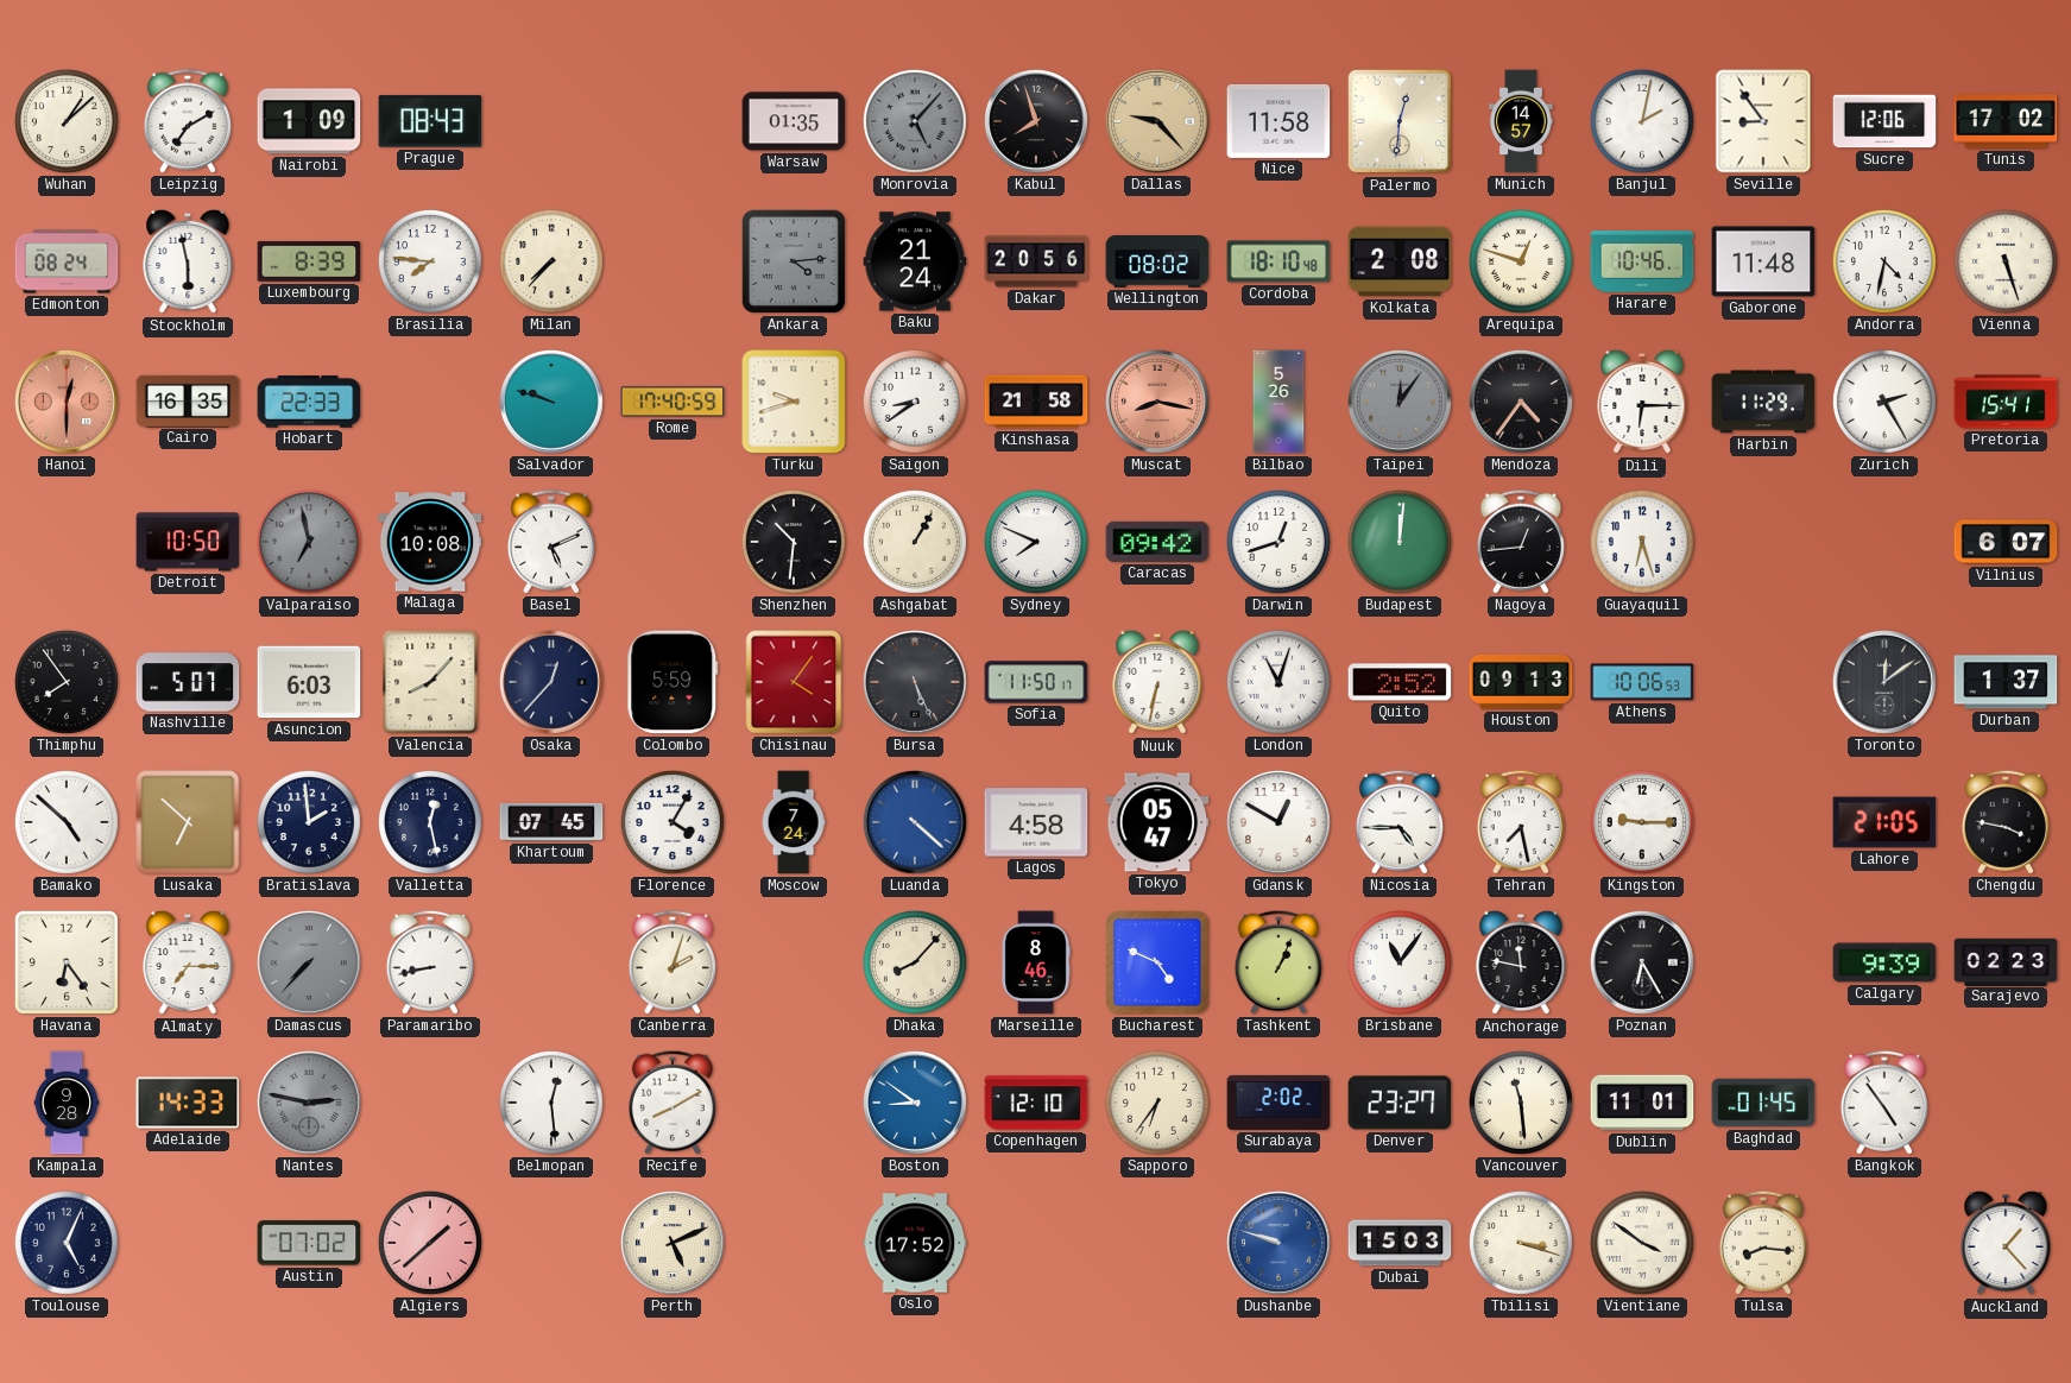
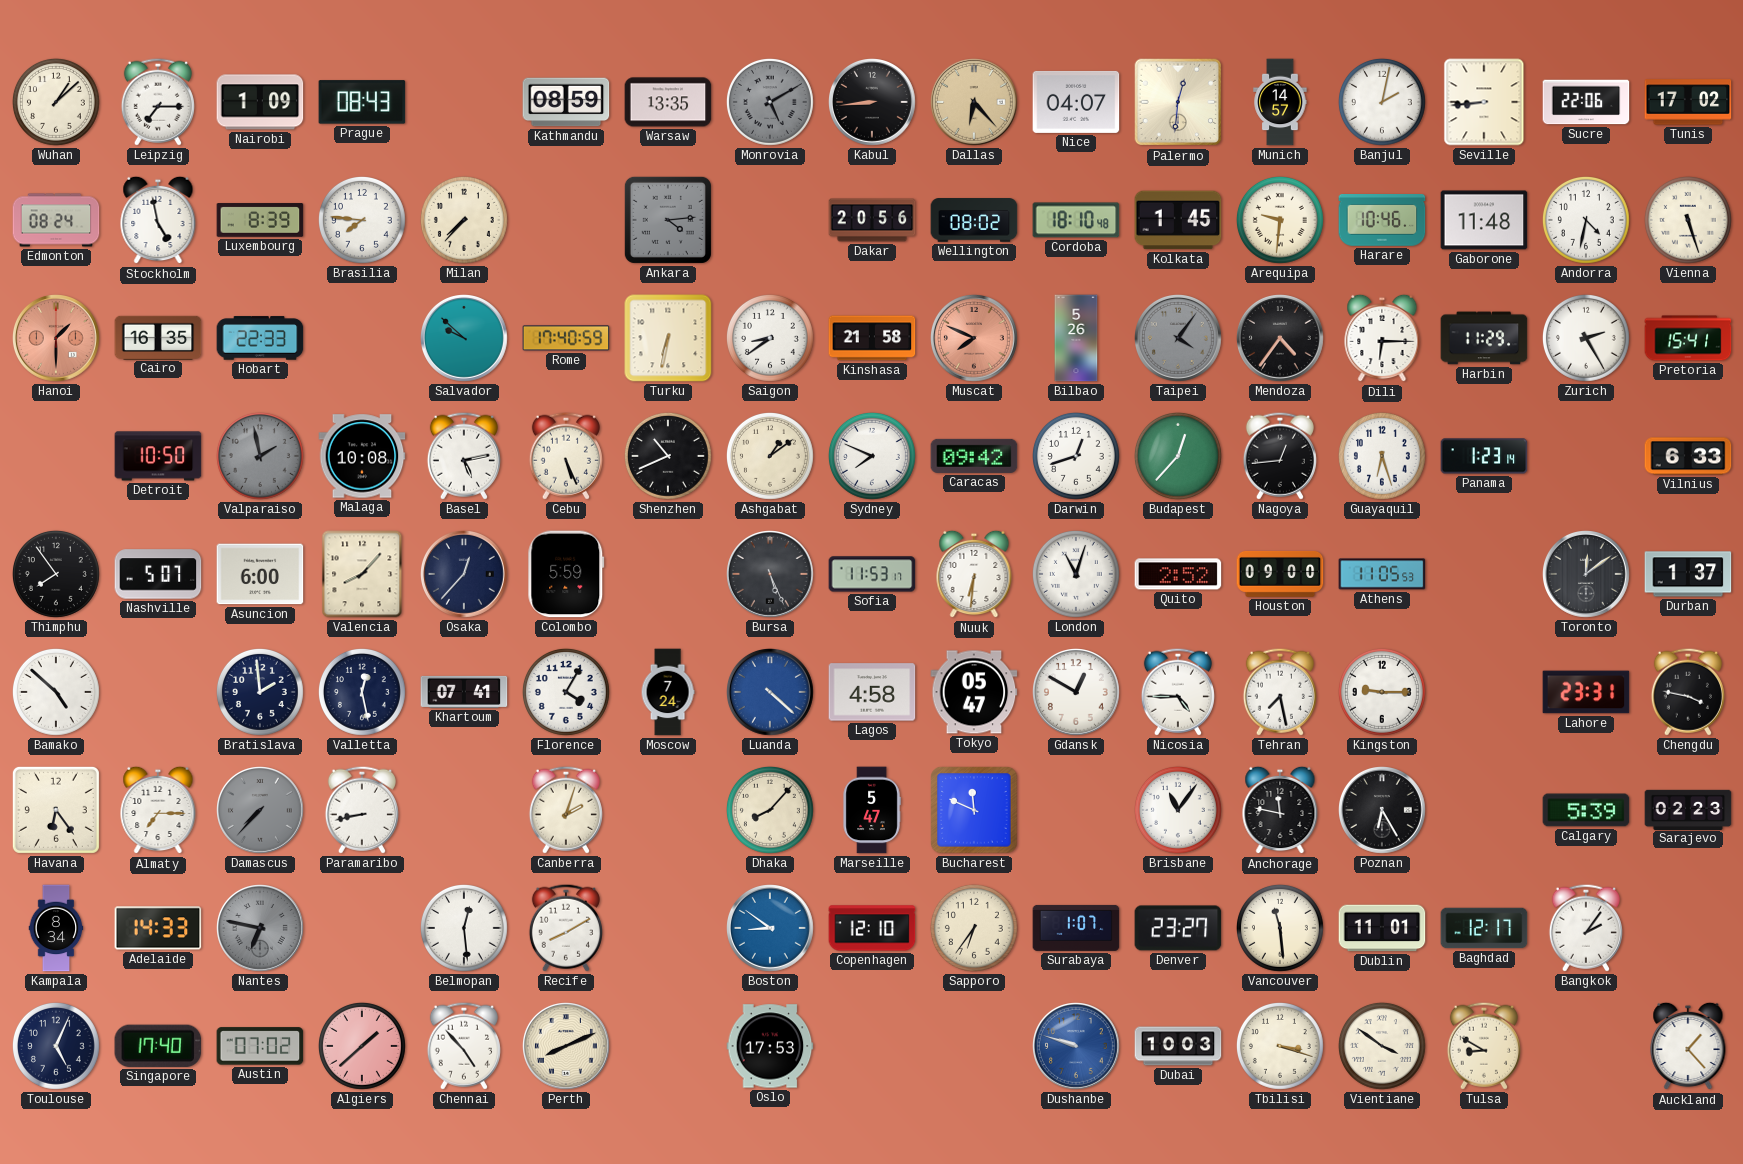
Leipzig: 7:10 -> 7:15 (158, 102)
Kathmandu: none -> 08:59 (566, 102)
Warsaw: 01:35 -> 13:35 (668, 102)
Monrovia: 5:07 -> 5:10 (770, 102)
Kabul: 7:57 -> 8:44 (873, 103)
Dallas: 9:23 -> 6:23 (975, 103)
Nice: 11:58 -> 04:07 (1076, 102)
Seville: 8:54 -> 8:44 (1484, 102)
Sucre: 12:06 -> 22:06 (1586, 102)
Stockholm: 5:58 -> 4:58 (158, 220)
Baku: 21:24 -> none (915, 261)
Kolkata: 2:08 -> 1:45 (1178, 220)
Arequipa: 12:48 -> 9:31 (1280, 220)
Hanoi: 12:30 -> 1:30 (57, 339)
Salvador: 9:48 -> 9:52 (465, 339)
Turku: 9:42 -> 6:32 (668, 338)
Muscat: 8:17 -> 7:49 (975, 339)
Taipei: 12:06 -> 4:06 (1179, 339)
Valparaiso: 6:58 -> 1:58 (260, 456)
Basel: 5:11 -> 5:13 (464, 456)
Cebu: none -> 5:26 (566, 456)
Shenzhen: 10:31 -> 10:41 (668, 456)
Ashgabat: 1:05 -> 1:09 (770, 456)
Budapest: 12:01 -> 12:37 (1178, 456)
Panama: none -> 1:23 (1484, 456)
Vilnius: 6:07 -> 6:33 (1688, 456)
Asuncion: 6:03 -> 6:00 (260, 574)
Chisinau: 4:06 -> none (794, 682)
Sofia: 11:50 -> 11:53 (872, 574)
Nuuk: 6:32 -> 6:31 (974, 574)
Houston: 09:13 -> 09:00 (1280, 574)
Athens: 10:06 -> 11:05 (1382, 574)
Lusaka: 6:52 -> none (188, 822)
Khartoum: 07:45 -> 07:41 (464, 692)
Lahore: 21:05 -> 23:31 (1586, 692)
Marseille: 8:46 -> 5:47 (872, 810)
Bucharest: 4:49 -> 11:49 (974, 810)
Tashkent: 1:04 -> none (1278, 962)
Calgary: 9:39 -> 5:39 (1586, 810)
Kampala: 9:28 -> 8:34 (56, 928)
Nantes: 2:47 -> 6:47 (261, 929)
Surabaya: 2:02 -> 1:07 (1076, 928)
Baghdad: 01:45 -> 12:17 (1484, 928)
Bangkok: 4:54 -> 2:06 (1586, 928)
Singapore: none -> 17:40 (158, 1046)
Chennai: none -> 4:53 (464, 1046)
Perth: 5:11 -> 8:11 (567, 1047)
Oslo: 17:52 -> 17:53 (770, 1046)
Dubai: 15:03 -> 10:03 (1178, 1046)
Tulsa: 8:16 -> 8:50 (1484, 1046)
